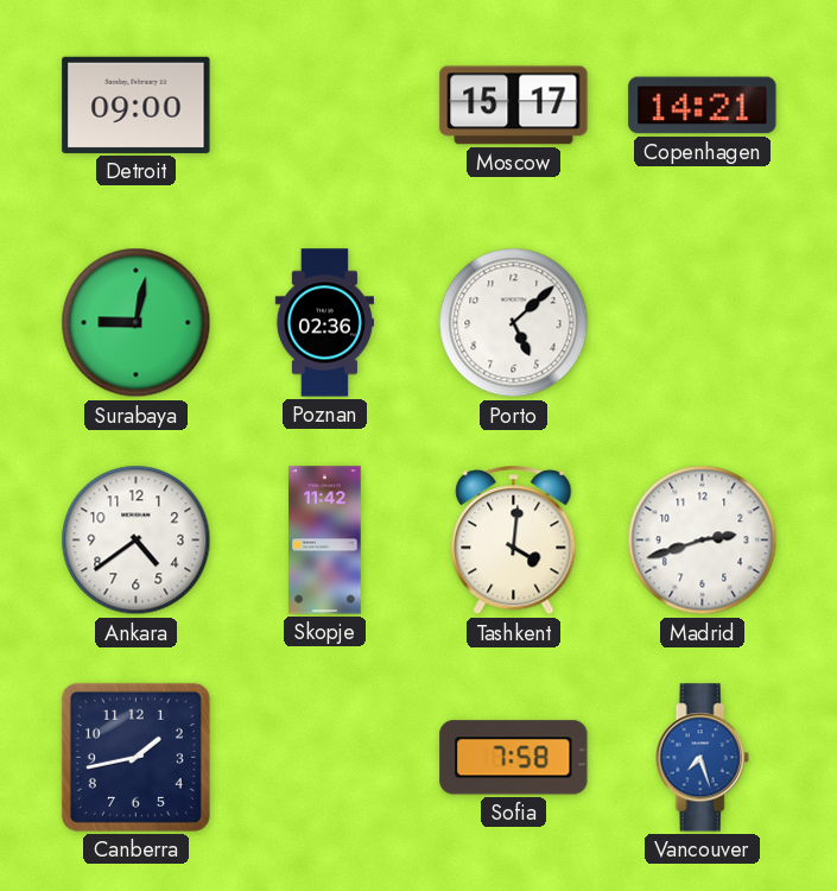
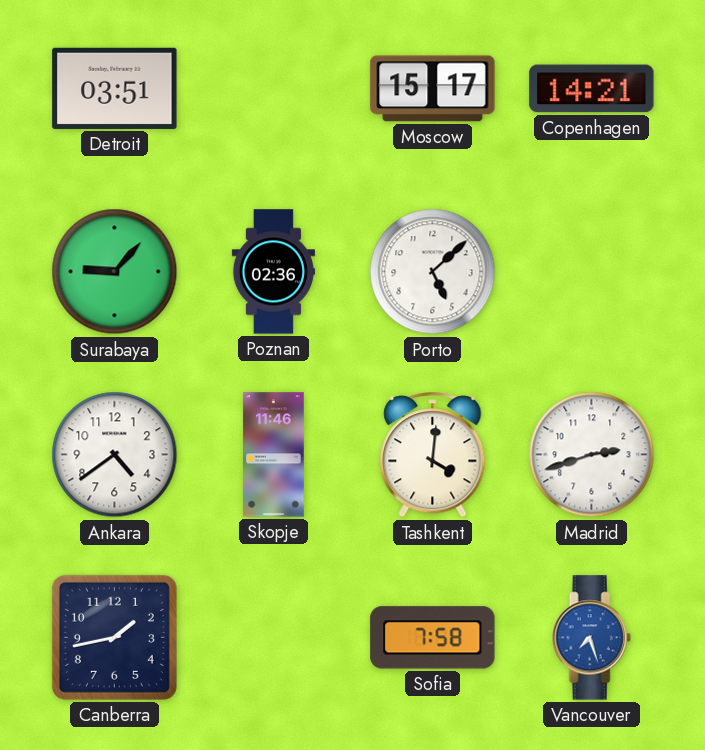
Detroit: 09:00 -> 03:51 (115, 88)
Surabaya: 9:02 -> 9:07 (115, 272)
Skopje: 11:42 -> 11:46 (274, 455)
